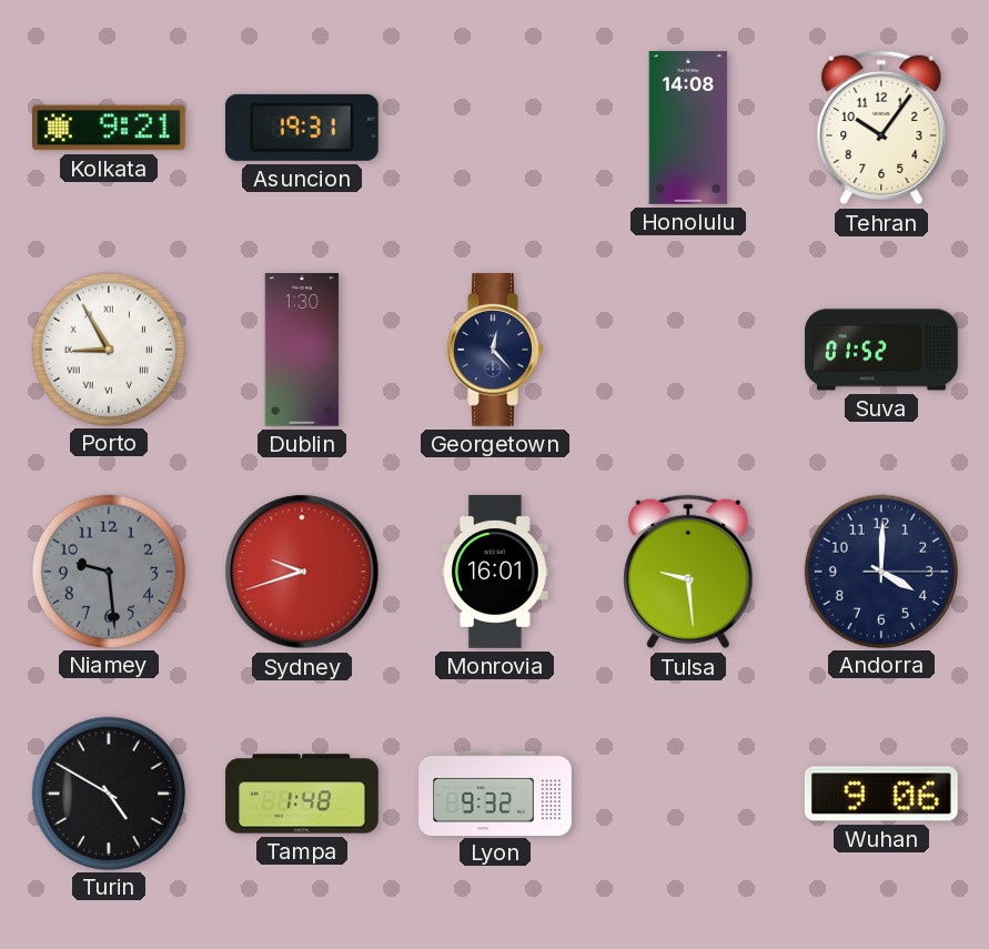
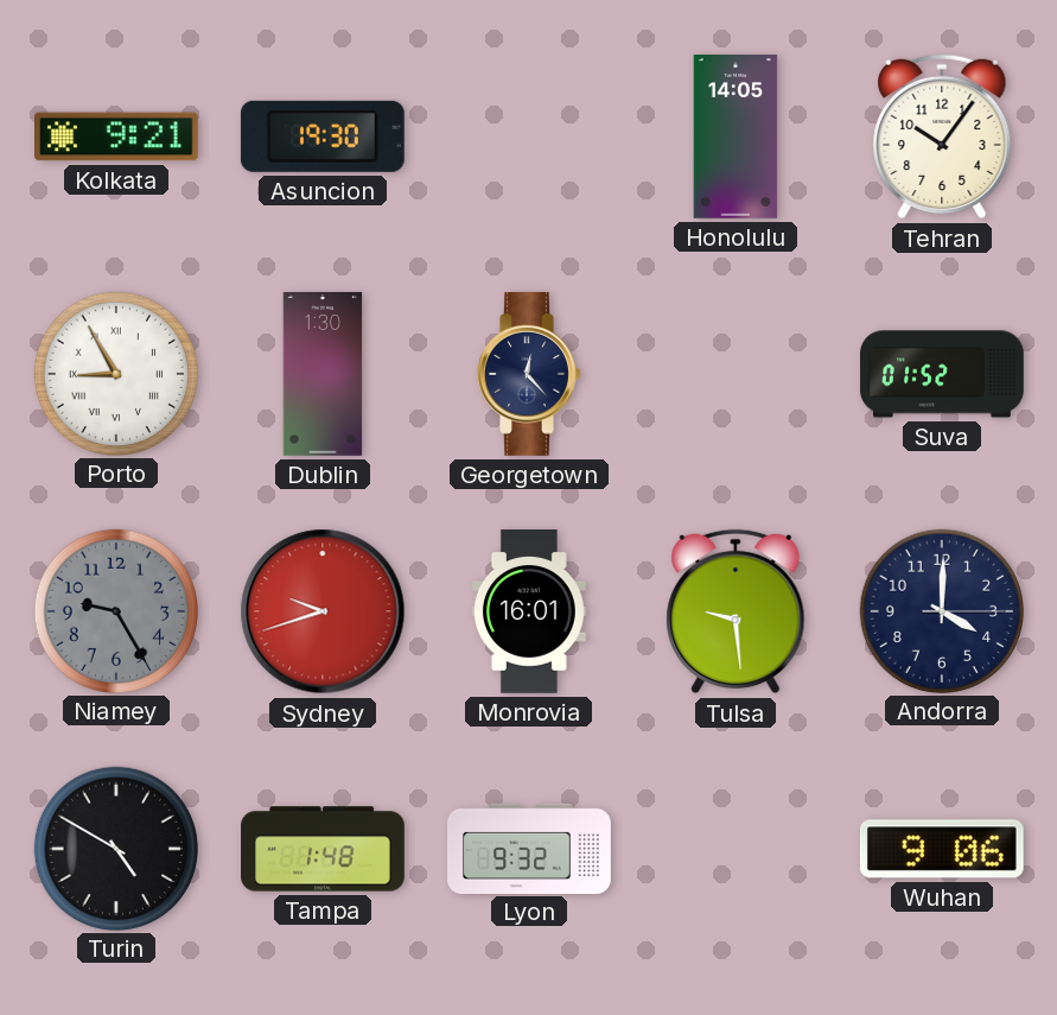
Asuncion: 19:31 -> 19:30 (323, 137)
Honolulu: 14:08 -> 14:05 (736, 138)
Niamey: 9:29 -> 9:25 (115, 610)
